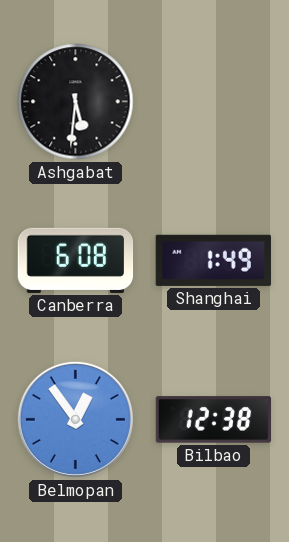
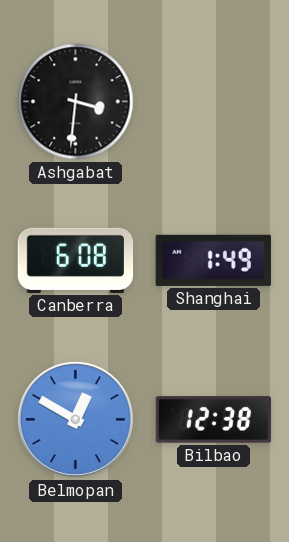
Ashgabat: 5:31 -> 3:31 (76, 102)
Belmopan: 12:54 -> 12:50 (75, 419)
